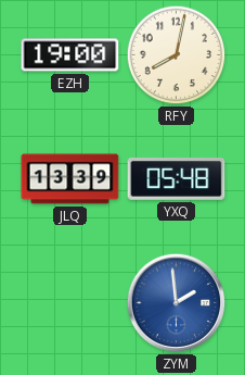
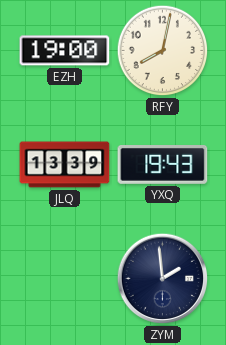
YXQ: 05:48 -> 19:43 (163, 165)
ZYM dial: blue -> navy (163, 279)
